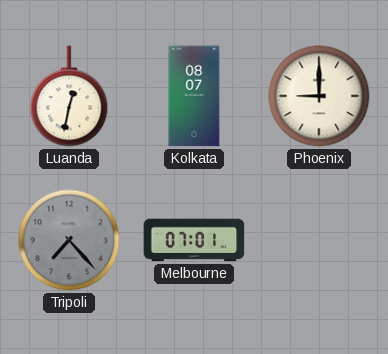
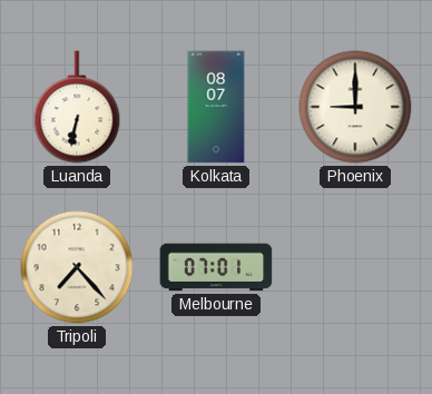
Luanda: 12:32 -> 6:32 (77, 107)
Tripoli dial: grey -> cream (77, 267)
